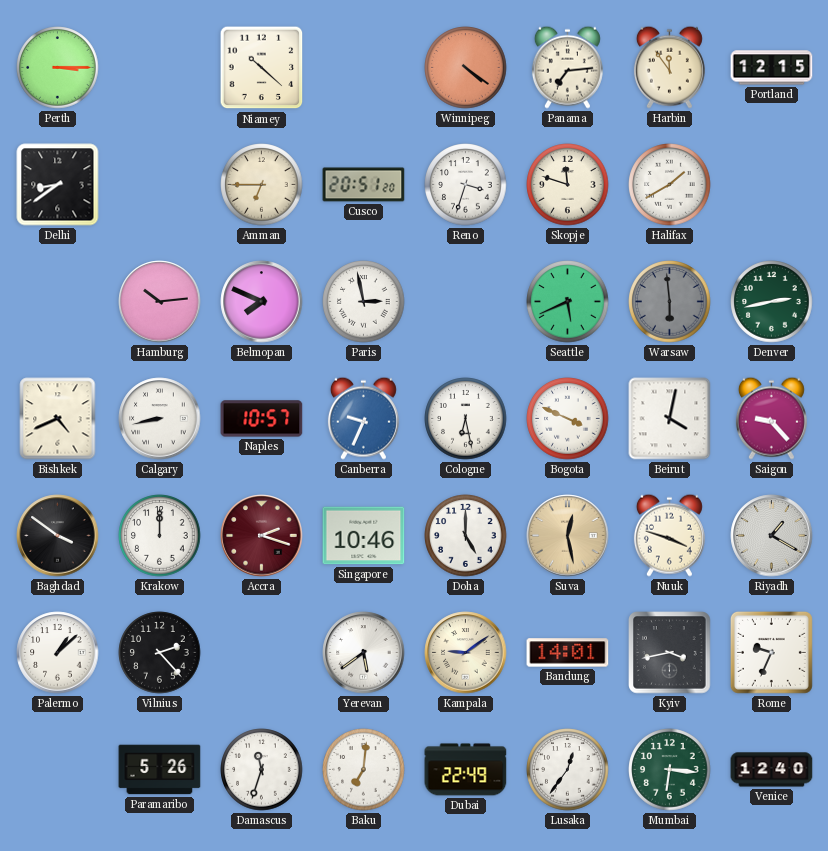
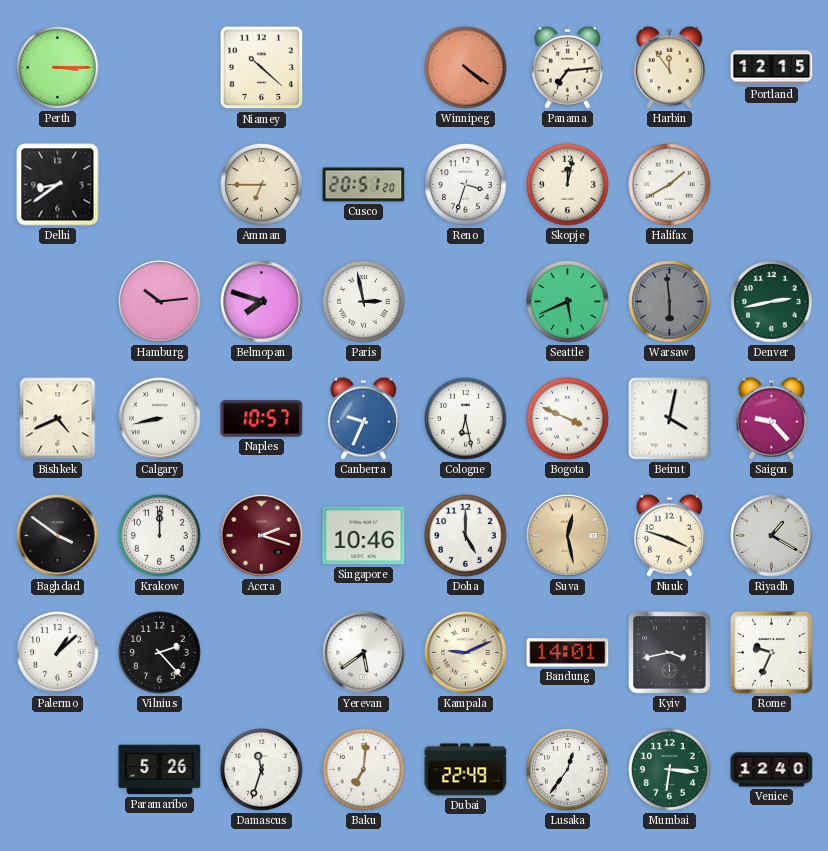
Skopje: 11:48 -> 12:02 (568, 185)
Belmopan: 7:49 -> 7:48 (262, 302)
Kampala: 9:09 -> 9:11 (466, 653)
